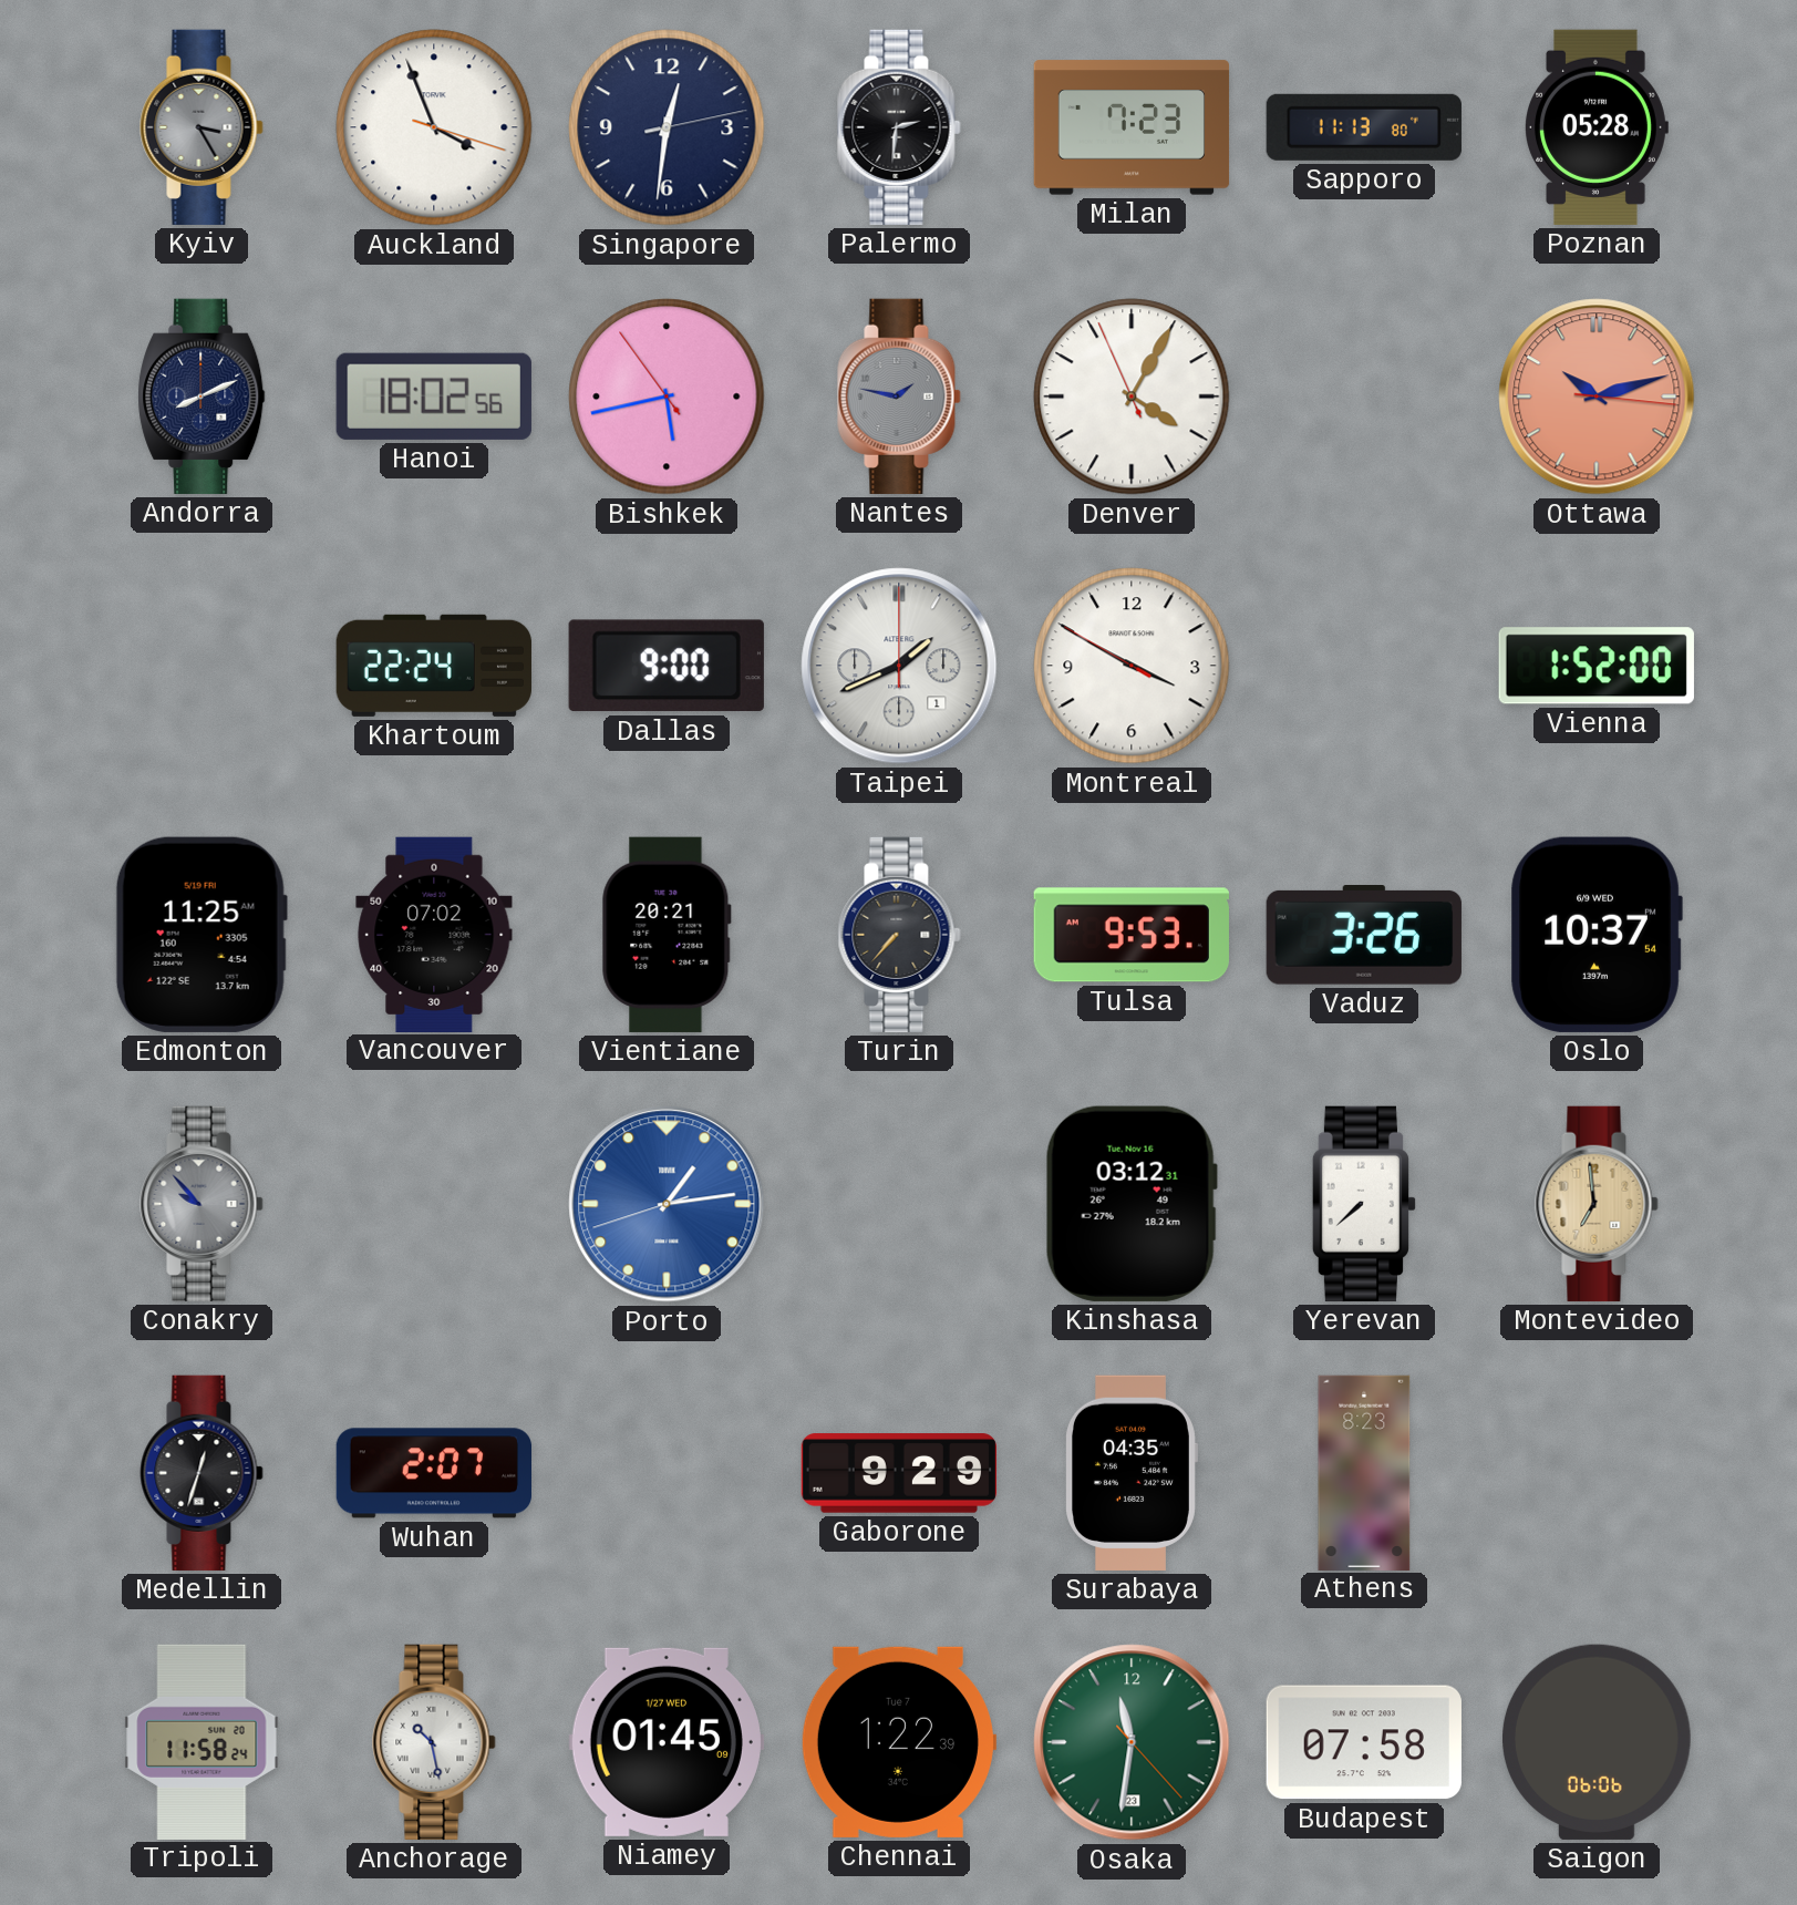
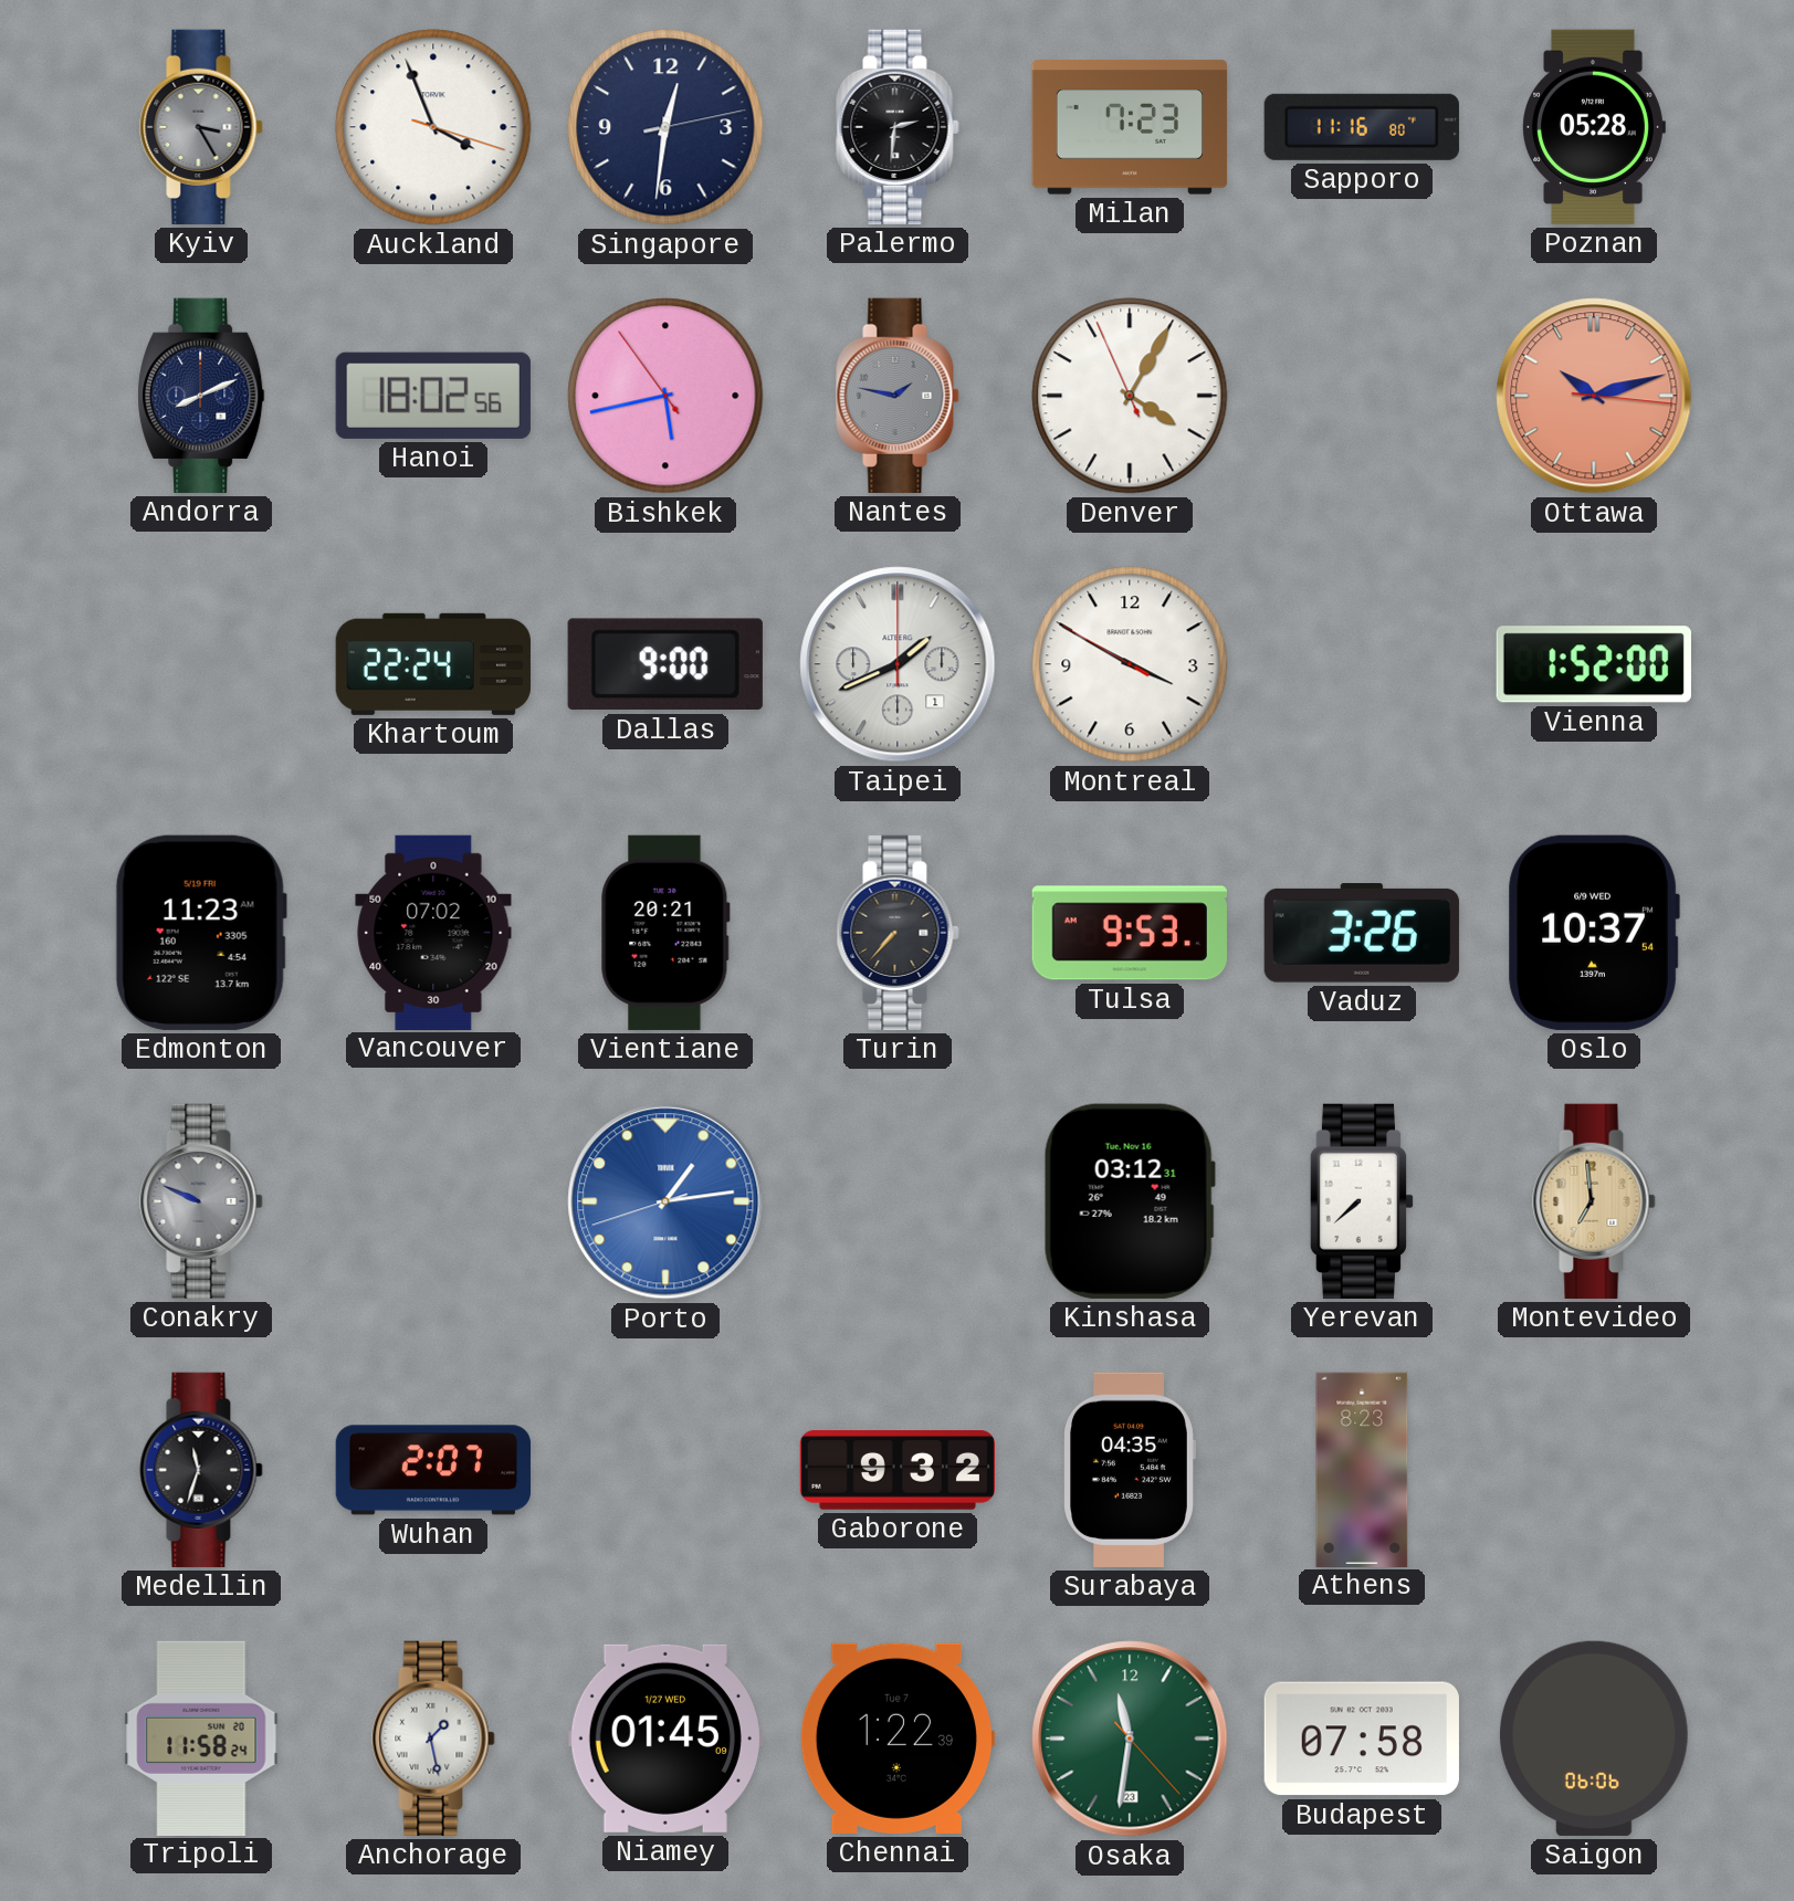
Sapporo: 11:13 -> 11:16 (1362, 127)
Edmonton: 11:25 -> 11:23 (201, 933)
Conakry: 9:53 -> 9:49 (201, 1201)
Medellin: 12:33 -> 11:33 (201, 1470)
Gaborone: 9:29 -> 9:32 (896, 1470)
Anchorage: 10:28 -> 1:28 (433, 1739)
